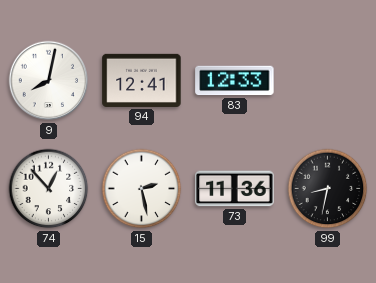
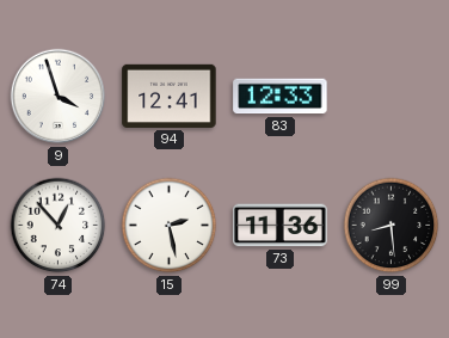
9: 8:02 -> 3:57 (59, 97)
99: 8:32 -> 8:29 (392, 226)
